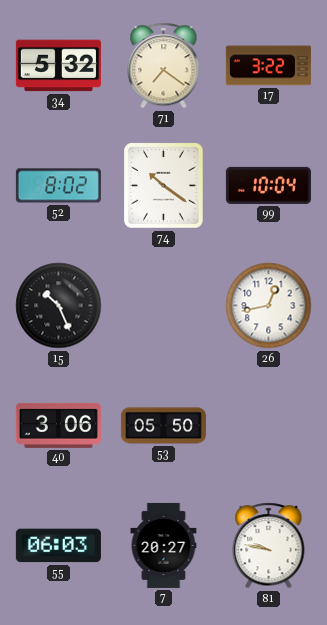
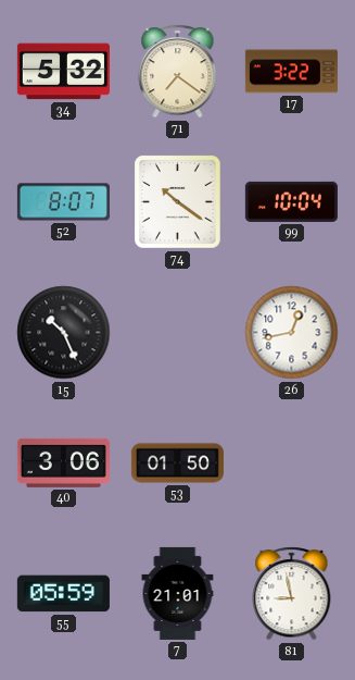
52: 8:02 -> 8:07 (63, 202)
53: 05:50 -> 01:50 (177, 463)
55: 06:03 -> 05:59 (63, 594)
7: 20:27 -> 21:01 (178, 593)
81: 9:47 -> 8:58 (292, 594)
